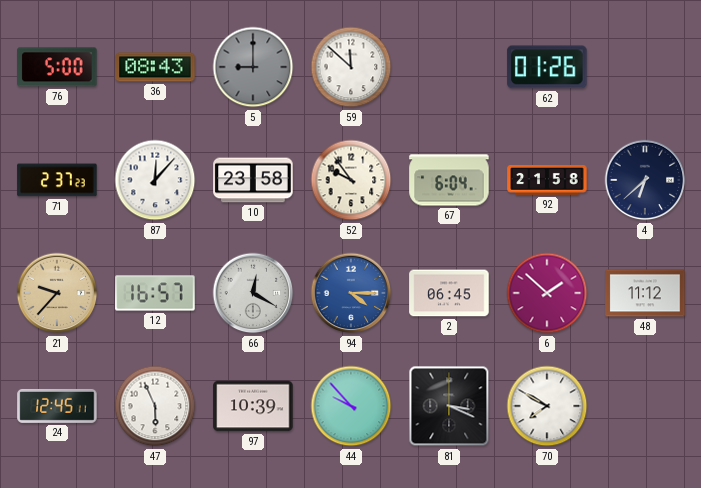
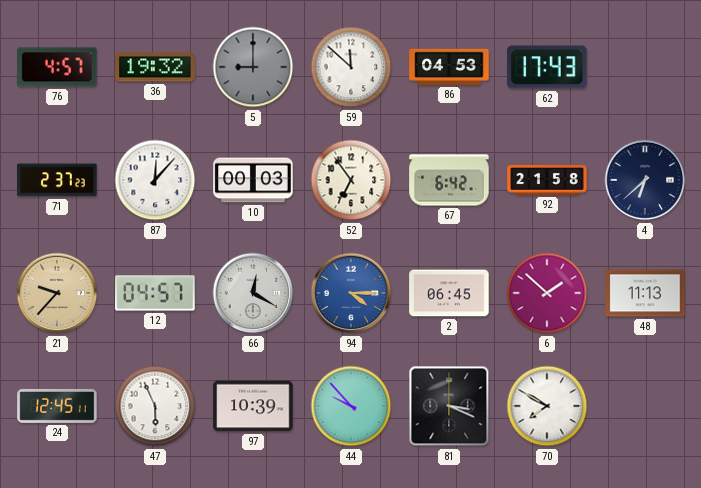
76: 5:00 -> 4:57 (57, 67)
36: 08:43 -> 19:32 (155, 67)
86: none -> 04:53 (449, 67)
62: 01:26 -> 17:43 (547, 67)
10: 23:58 -> 00:03 (253, 180)
52: 9:54 -> 6:54 (351, 180)
67: 6:04 -> 6:42 (449, 180)
12: 16:57 -> 04:57 (155, 293)
48: 11:12 -> 11:13 (645, 293)
